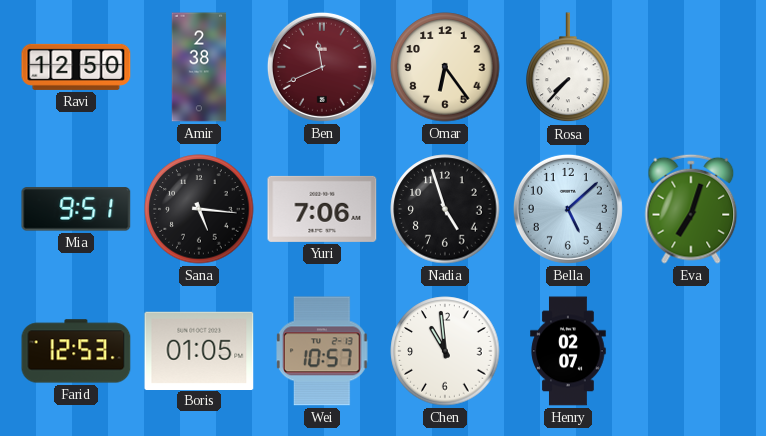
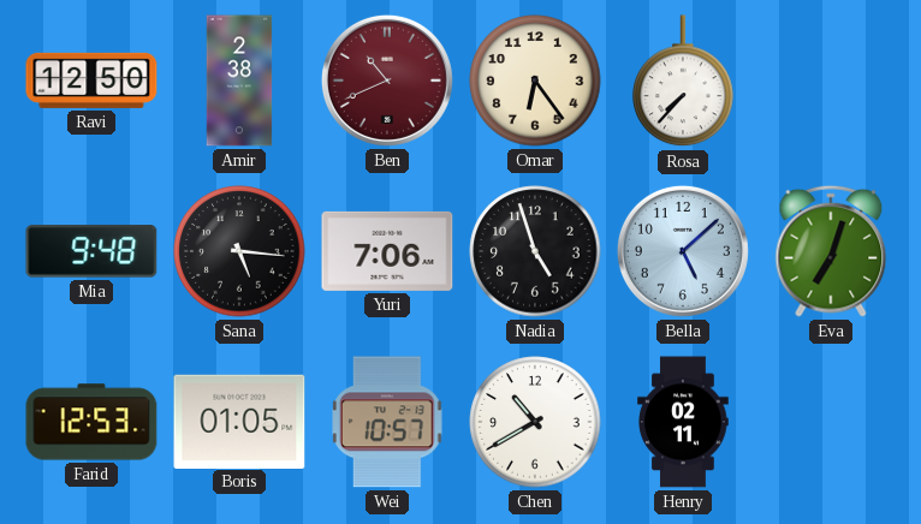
Ben: 11:41 -> 10:41 (387, 81)
Mia: 9:51 -> 9:48 (91, 251)
Chen: 10:59 -> 10:40 (535, 422)
Henry: 02:07 -> 02:11 (683, 422)
